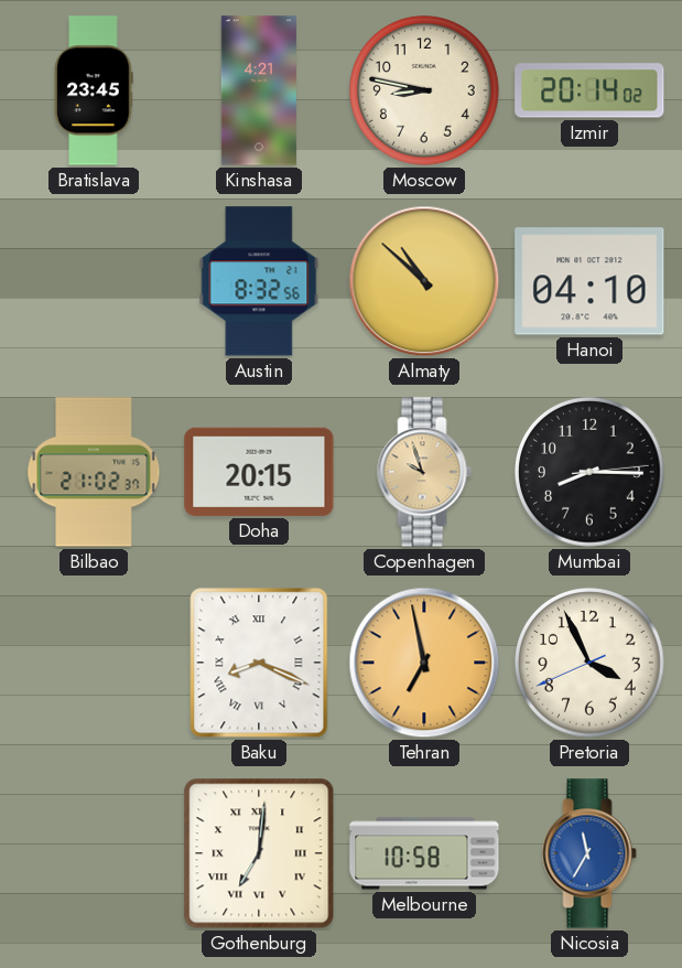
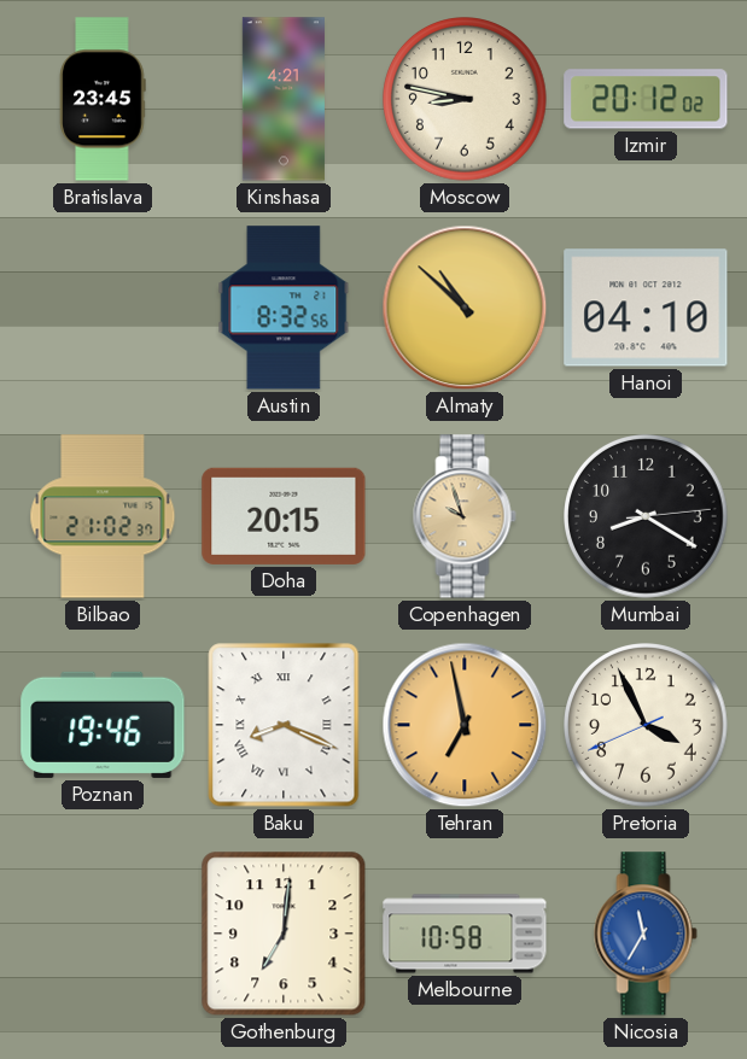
Izmir: 20:14 -> 20:12 (646, 99)
Mumbai: 8:15 -> 8:20 (647, 517)
Poznan: none -> 19:46 (103, 725)
Gothenburg numerals: Roman -> Arabic (284, 934)
